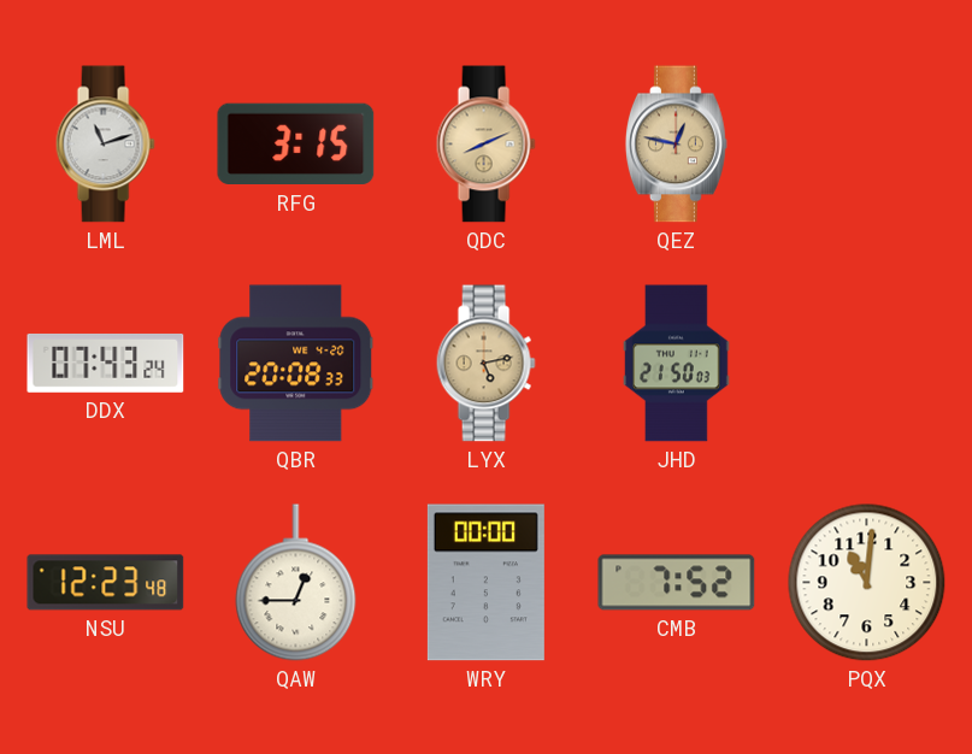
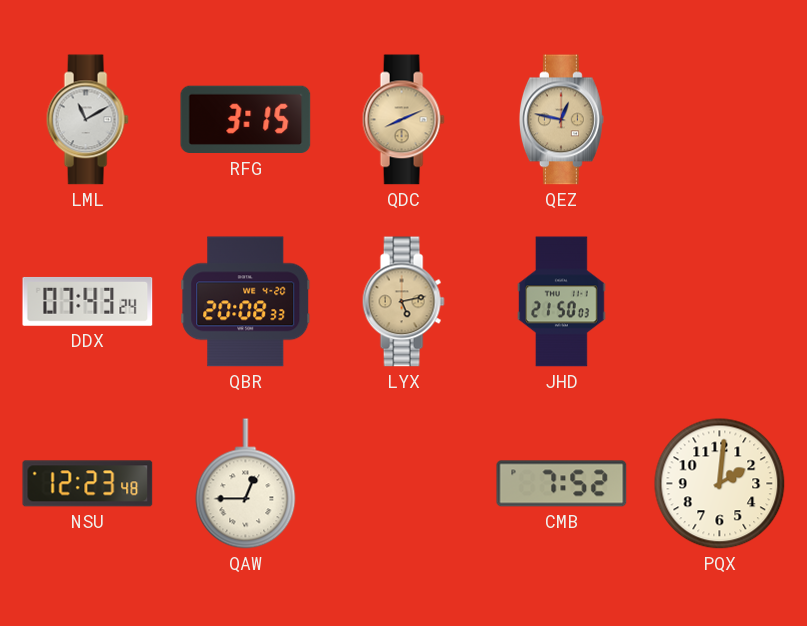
LML: 11:12 -> 11:10 (87, 120)
WRY: 00:00 -> none (485, 583)
PQX: 11:01 -> 2:01 (720, 484)
